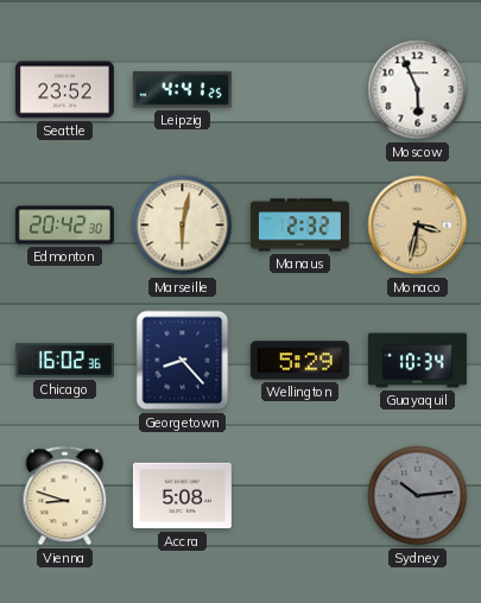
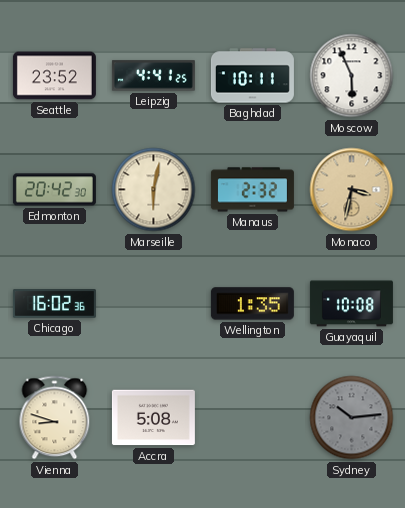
Baghdad: none -> 10:11 (252, 76)
Georgetown: 8:23 -> none (183, 361)
Wellington: 5:29 -> 1:35 (252, 304)
Guayaquil: 10:34 -> 10:08 (351, 304)
